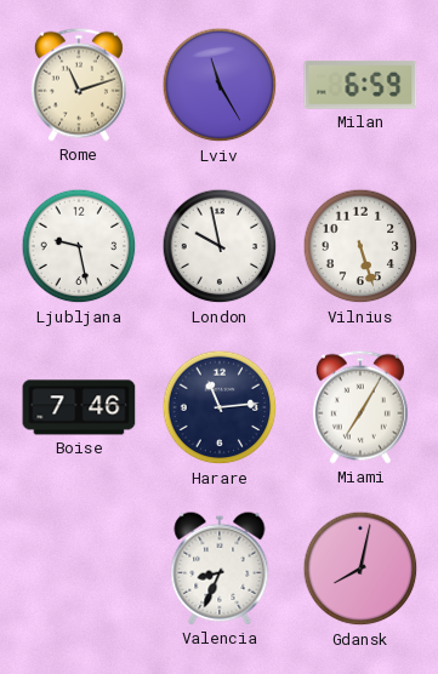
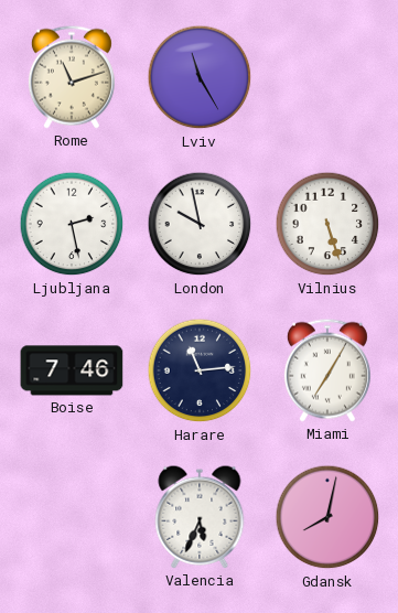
Milan: 6:59 -> none (360, 85)
Ljubljana: 9:28 -> 2:28 (72, 224)
Valencia: 8:34 -> 5:34 (200, 517)
